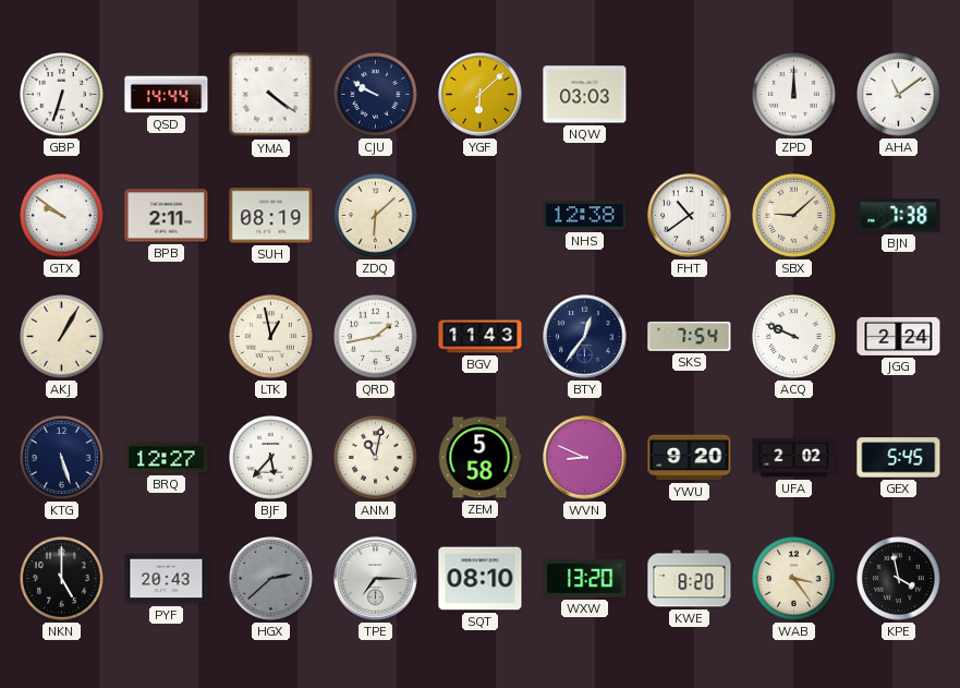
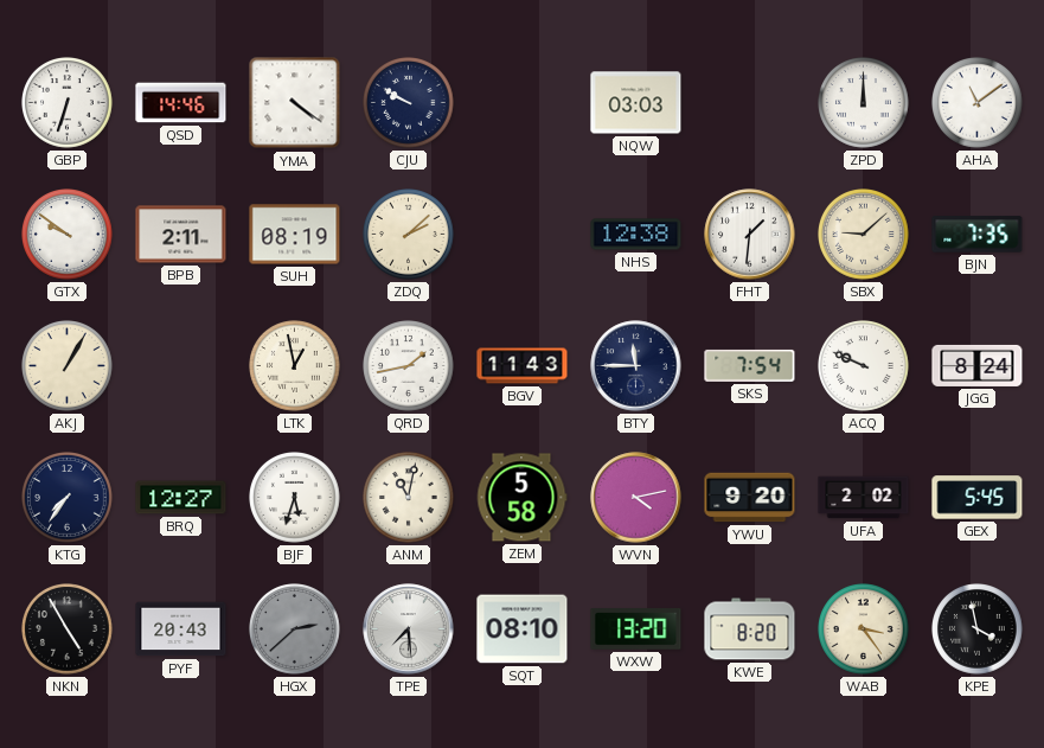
QSD: 14:44 -> 14:46 (181, 103)
YGF: 6:08 -> none (481, 95)
ZDQ: 6:08 -> 2:08 (409, 235)
FHT: 10:39 -> 1:31 (750, 235)
BJN: 7:38 -> 7:35 (978, 235)
BTY: 12:36 -> 11:45 (636, 366)
JGG: 2:24 -> 8:24 (978, 365)
KTG: 5:27 -> 7:36 (68, 498)
BJF: 5:37 -> 5:33 (295, 498)
WVN: 8:49 -> 4:13 (636, 498)
NKN: 5:00 -> 4:55 (68, 629)
TPE: 7:15 -> 7:29 (409, 629)
